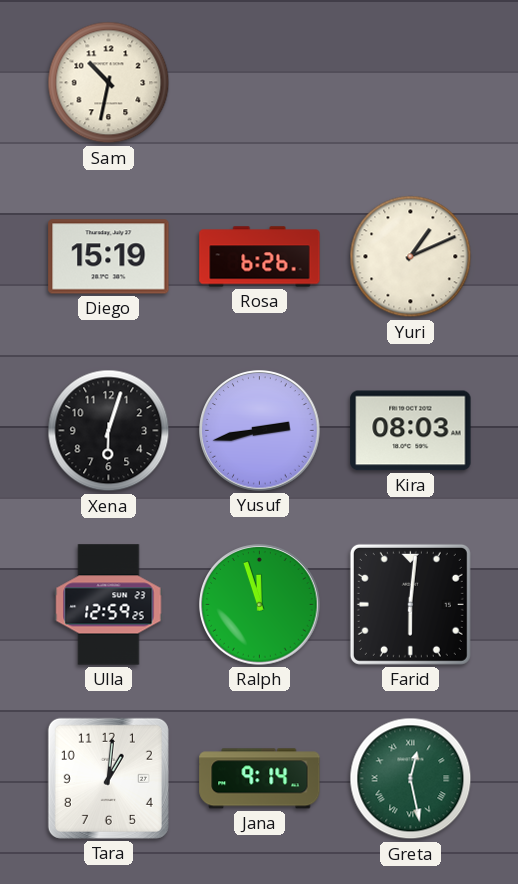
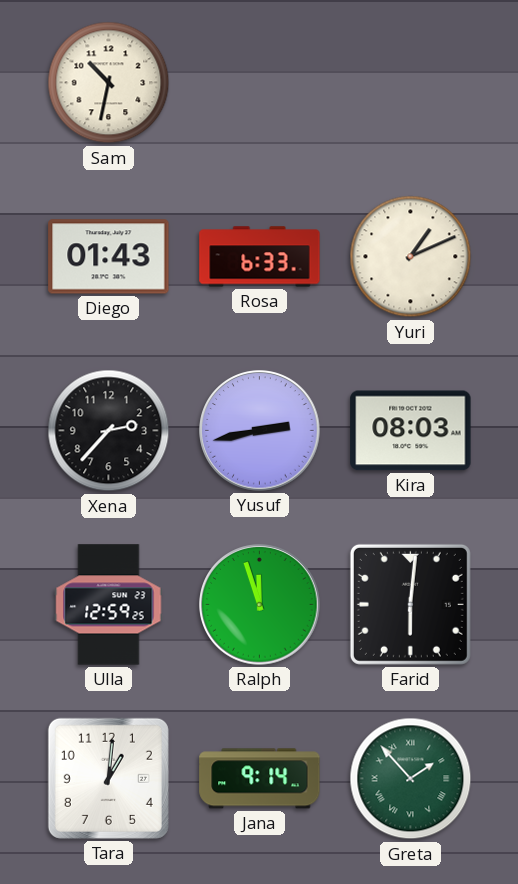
Diego: 15:19 -> 01:43 (109, 257)
Rosa: 6:26 -> 6:33 (260, 257)
Xena: 6:03 -> 2:37 (109, 431)
Greta: 12:28 -> 1:53 (411, 779)
